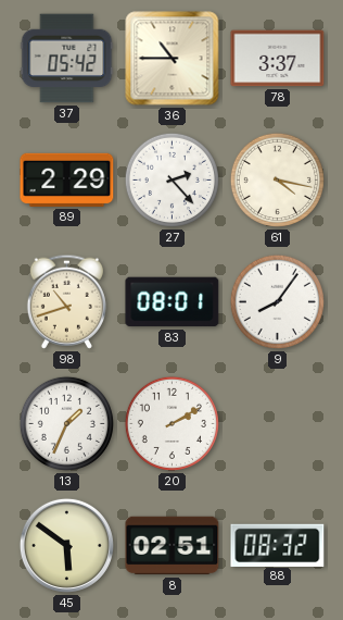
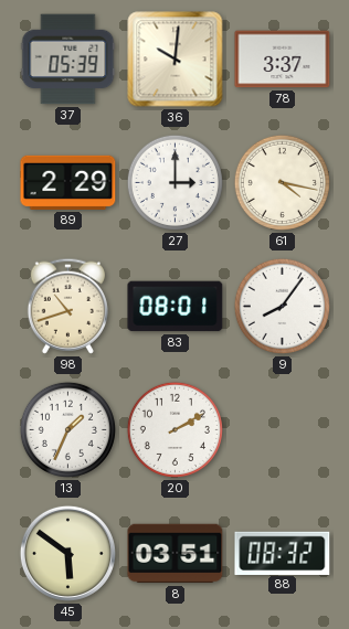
37: 05:42 -> 05:39 (68, 60)
36: 10:45 -> 10:01 (176, 60)
27: 2:23 -> 3:00 (174, 182)
8: 02:51 -> 03:51 (176, 554)
